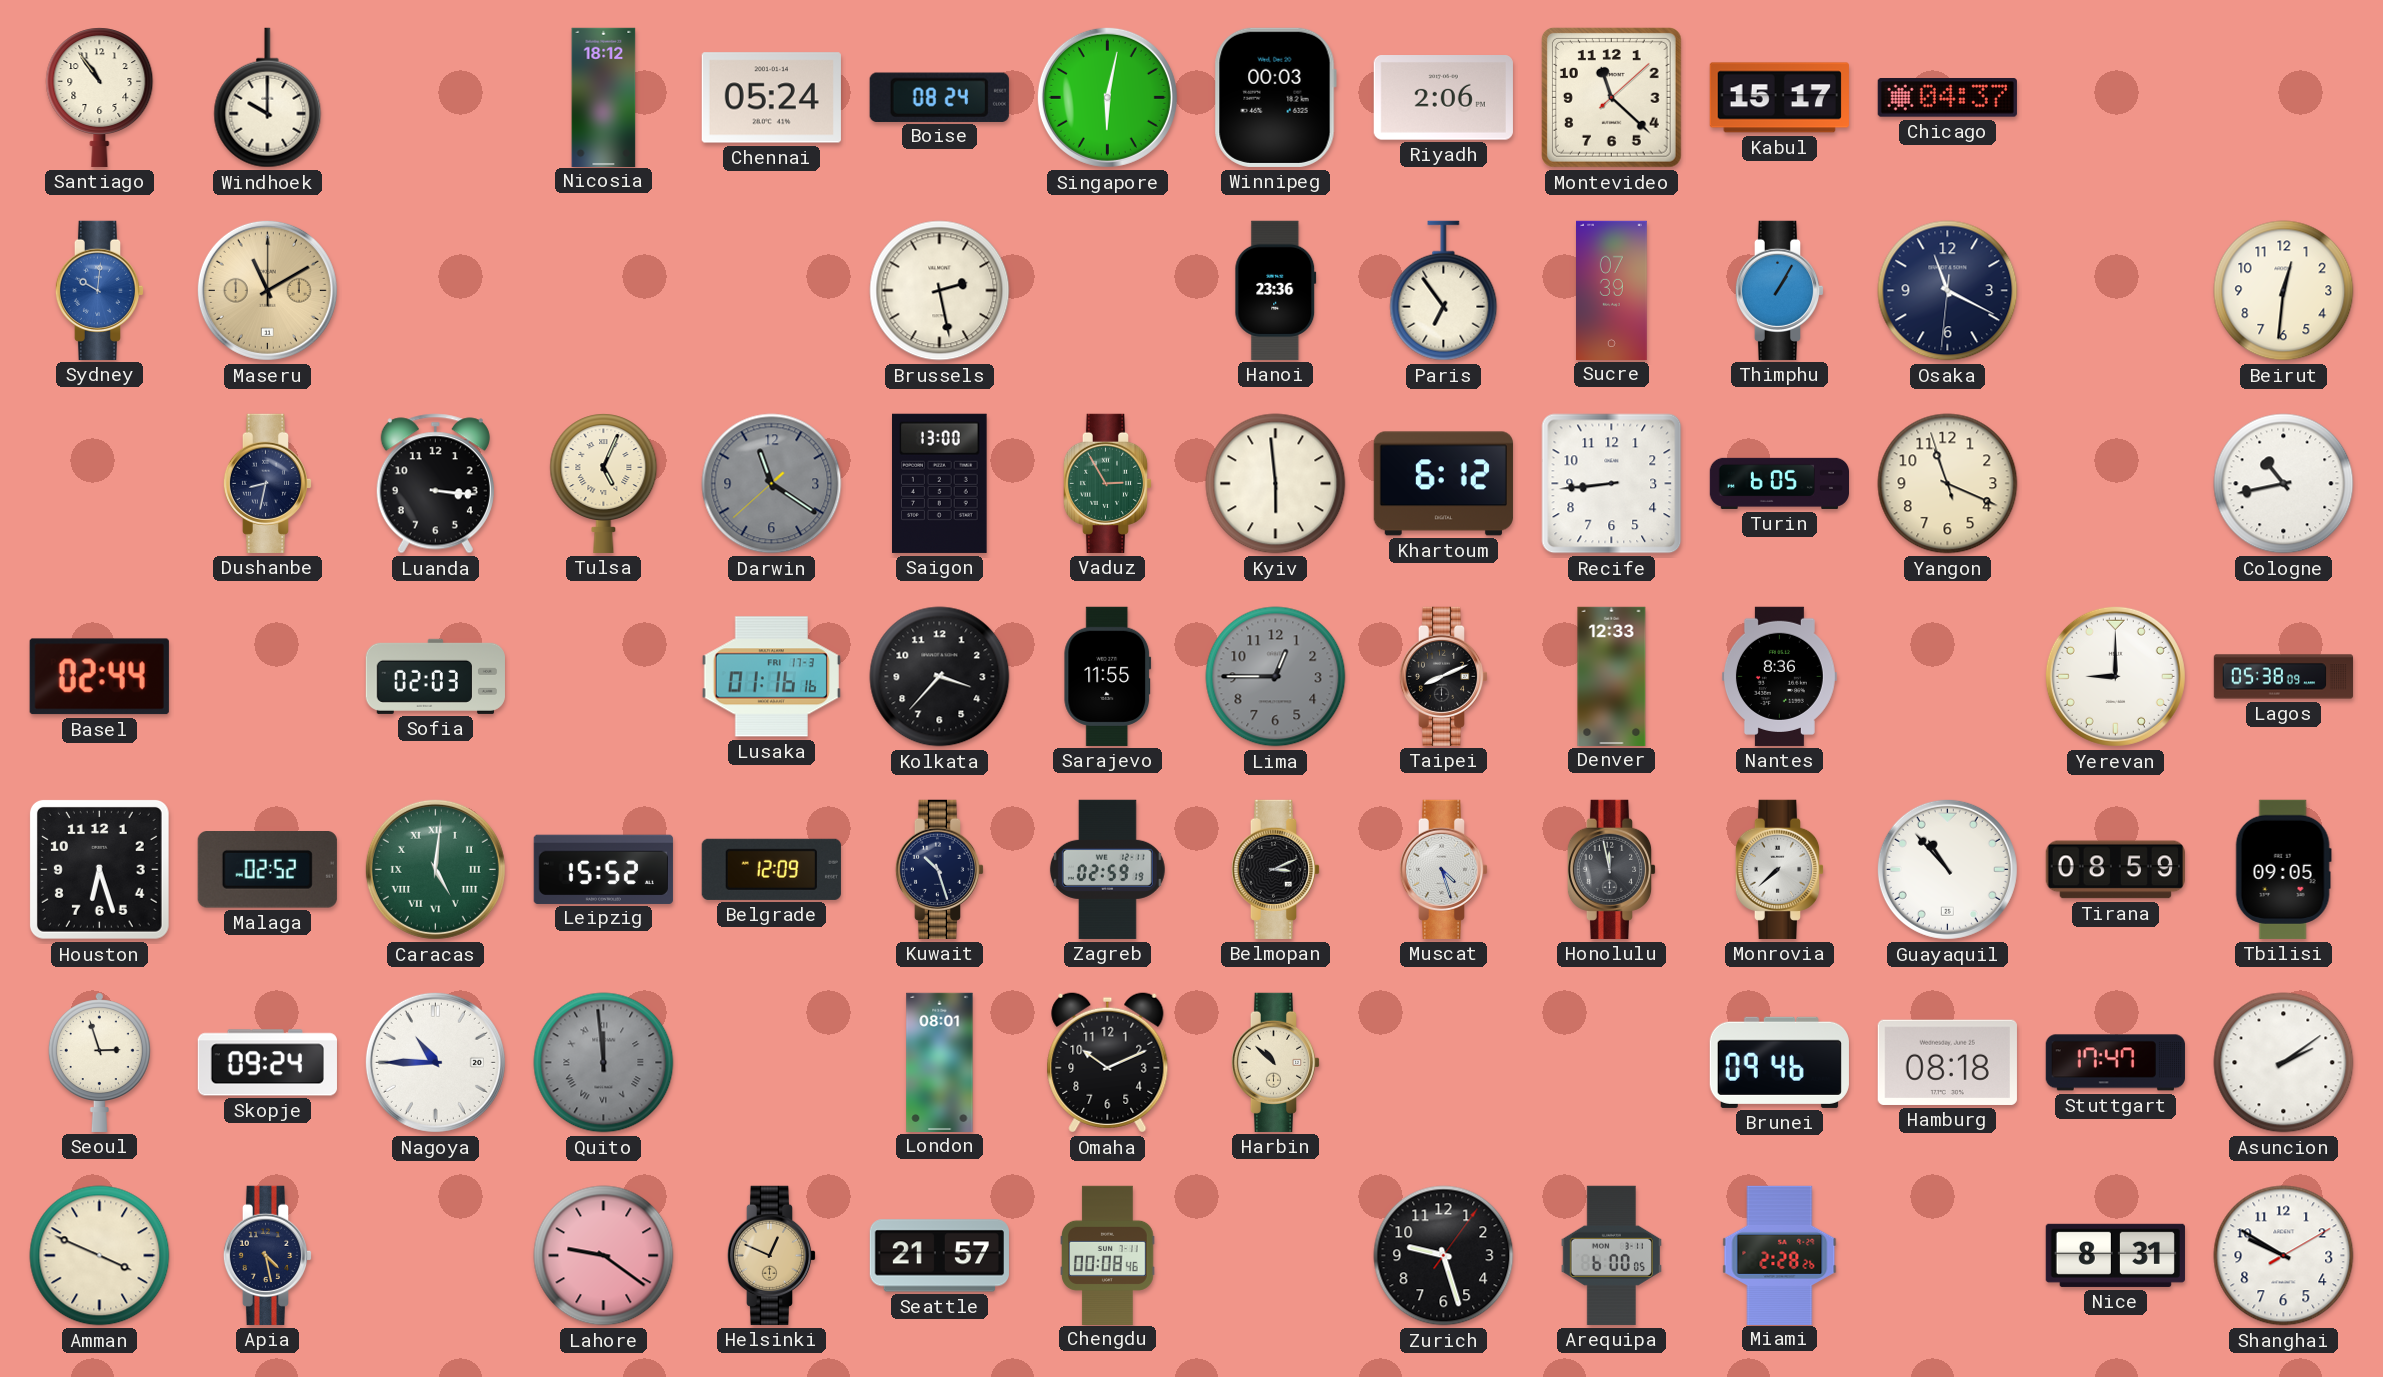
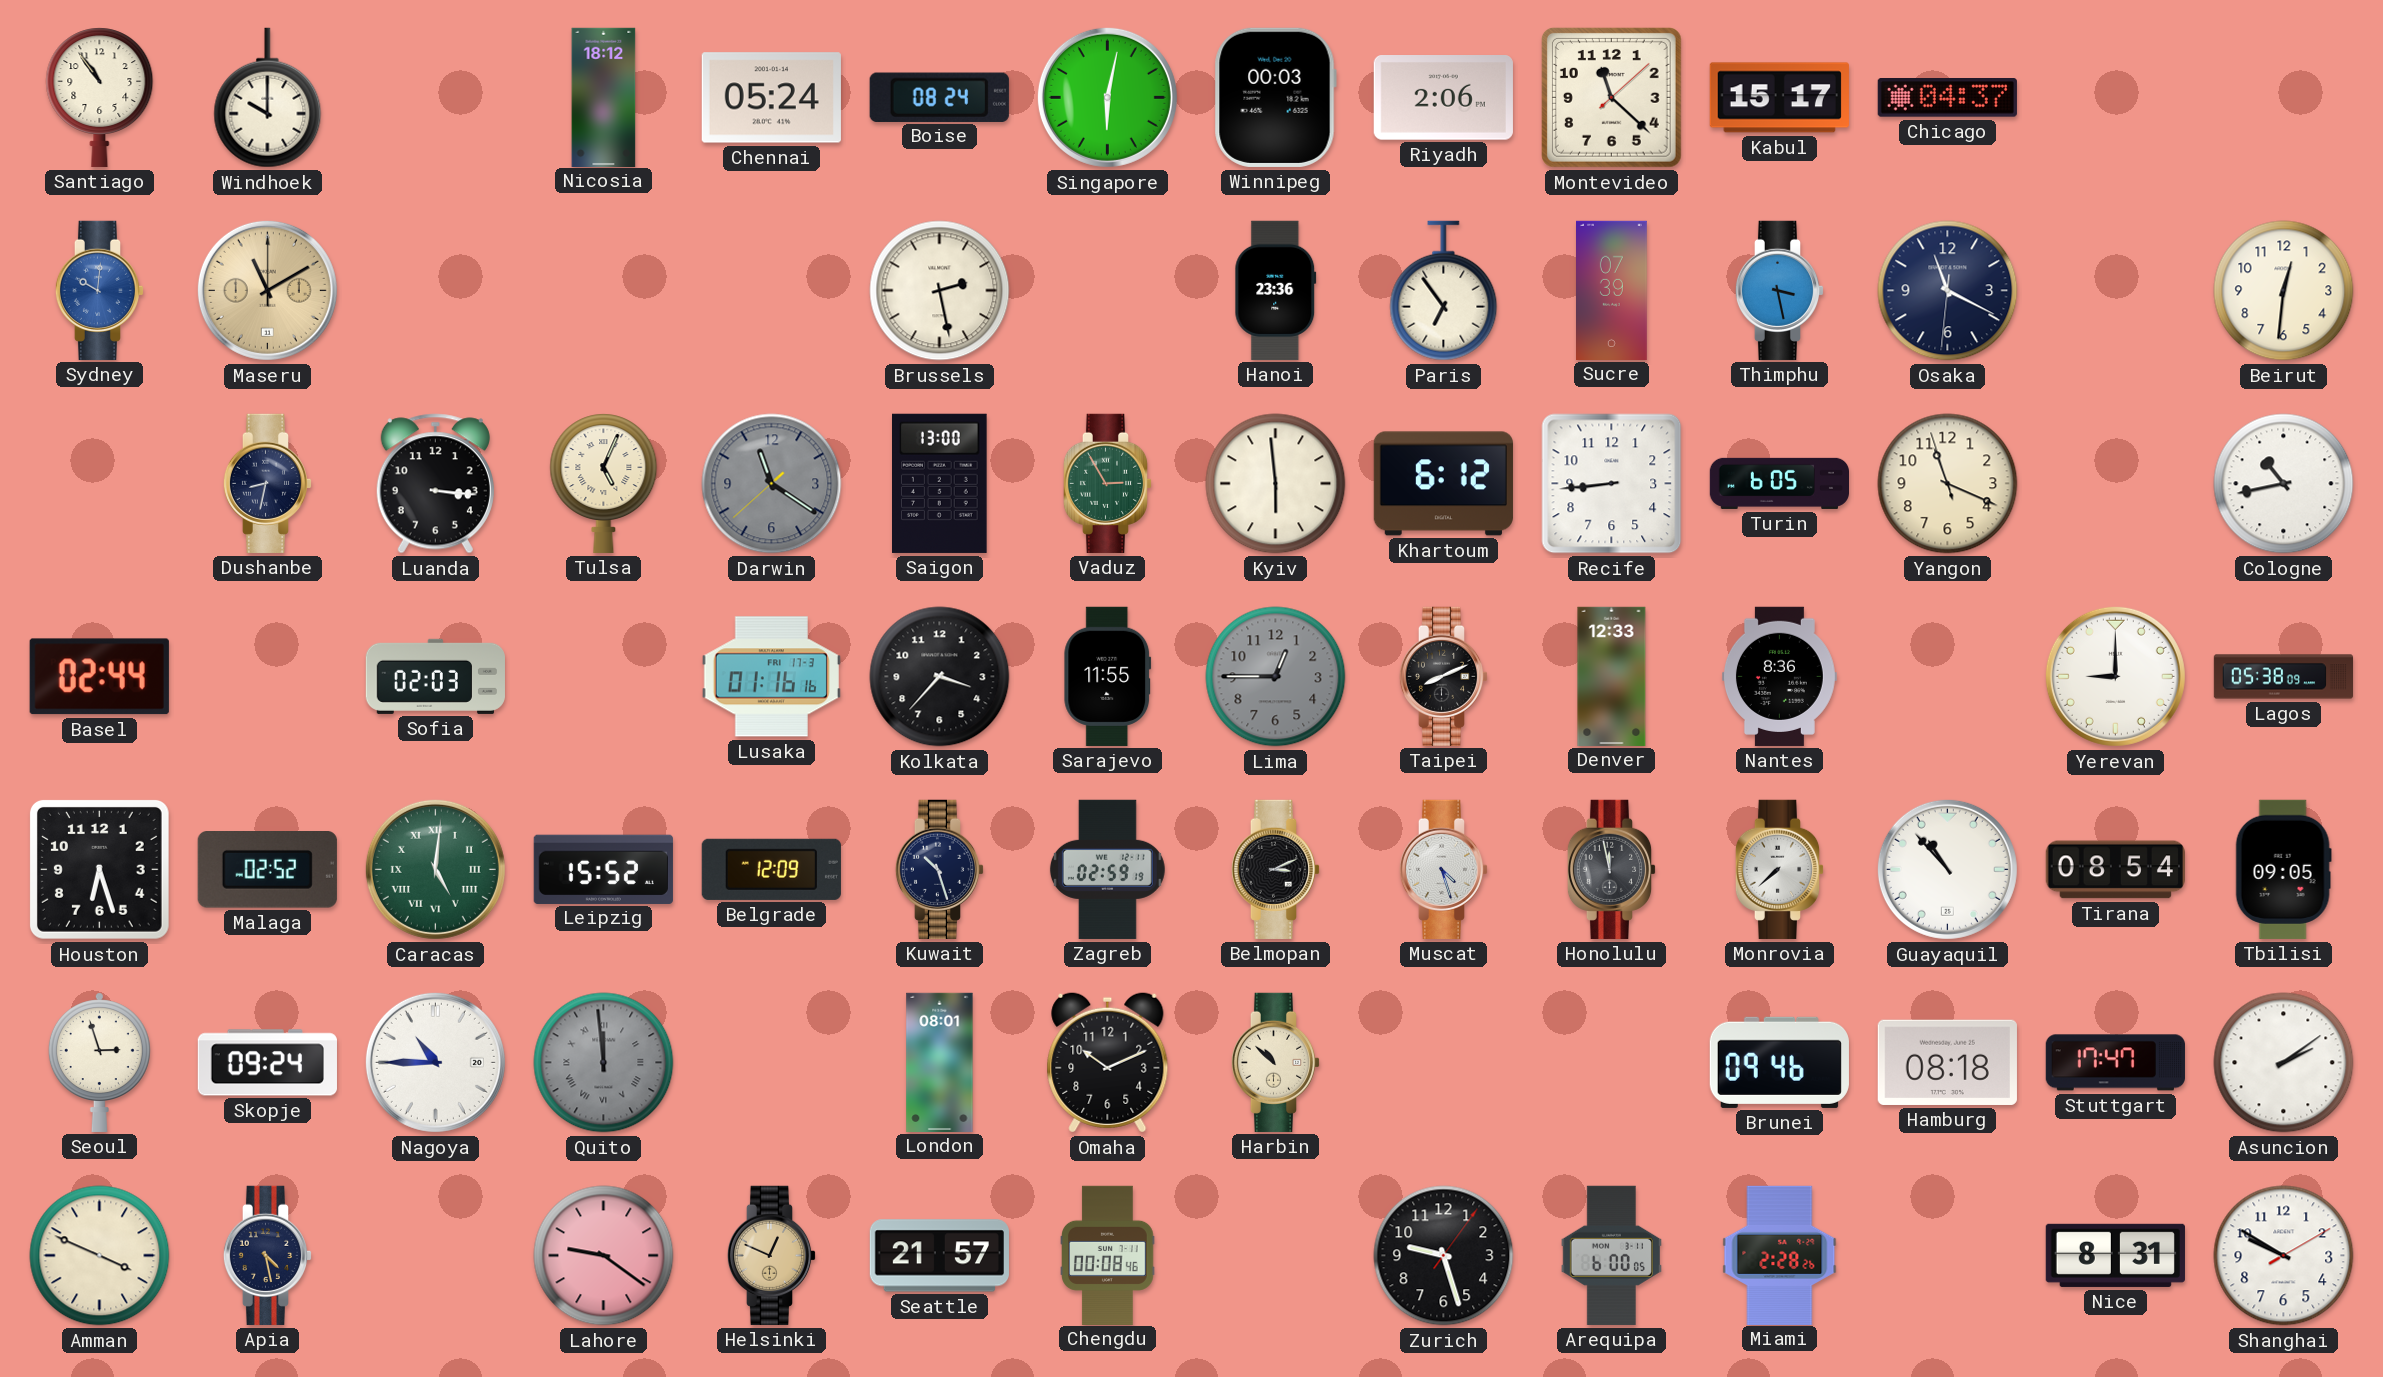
Thimphu: 1:05 -> 3:28 (1780, 290)
Tirana: 08:59 -> 08:54 (2115, 870)
